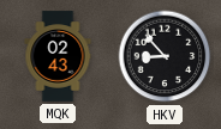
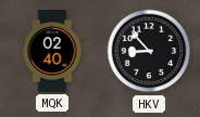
MQK: 02:43 -> 02:40 (52, 51)
